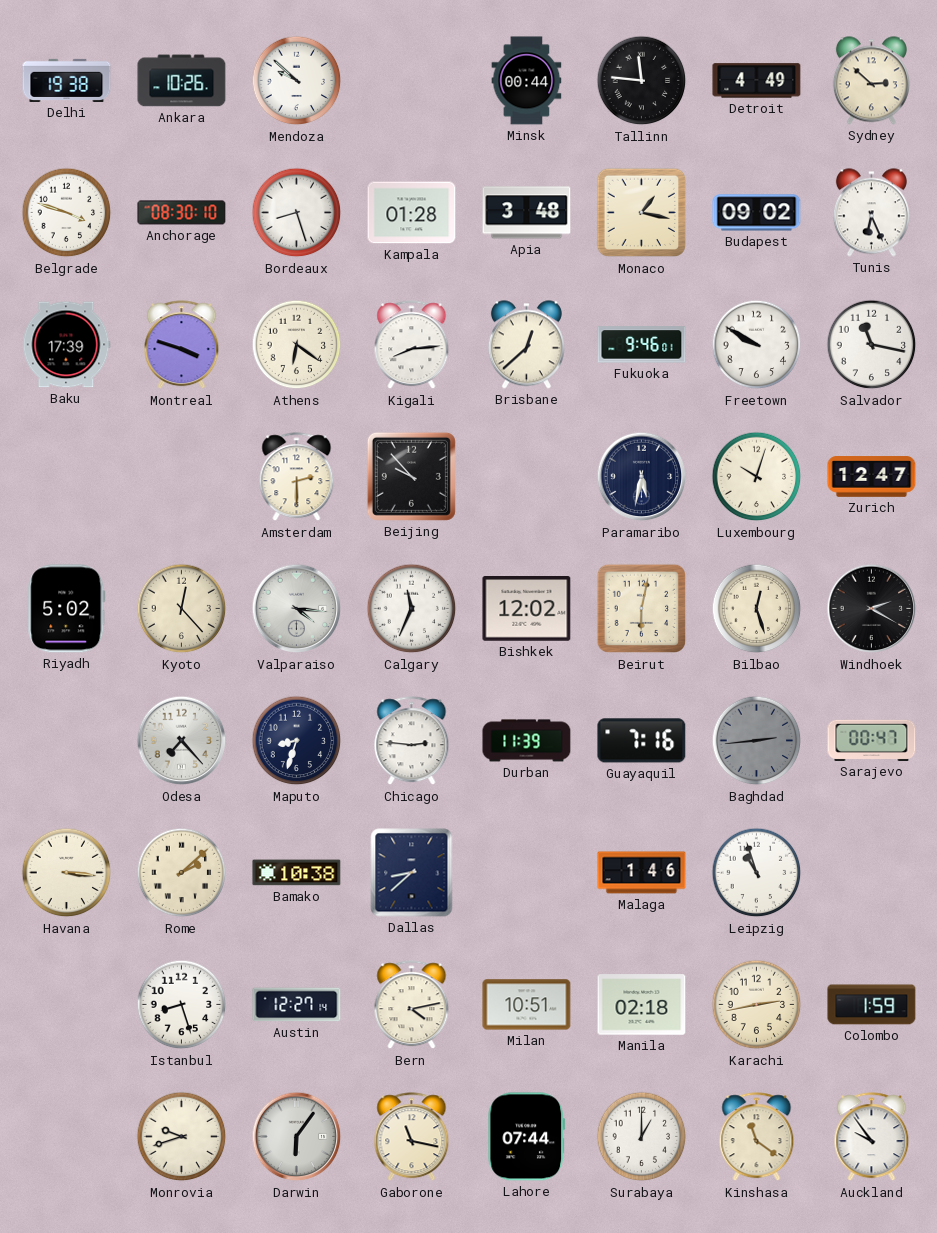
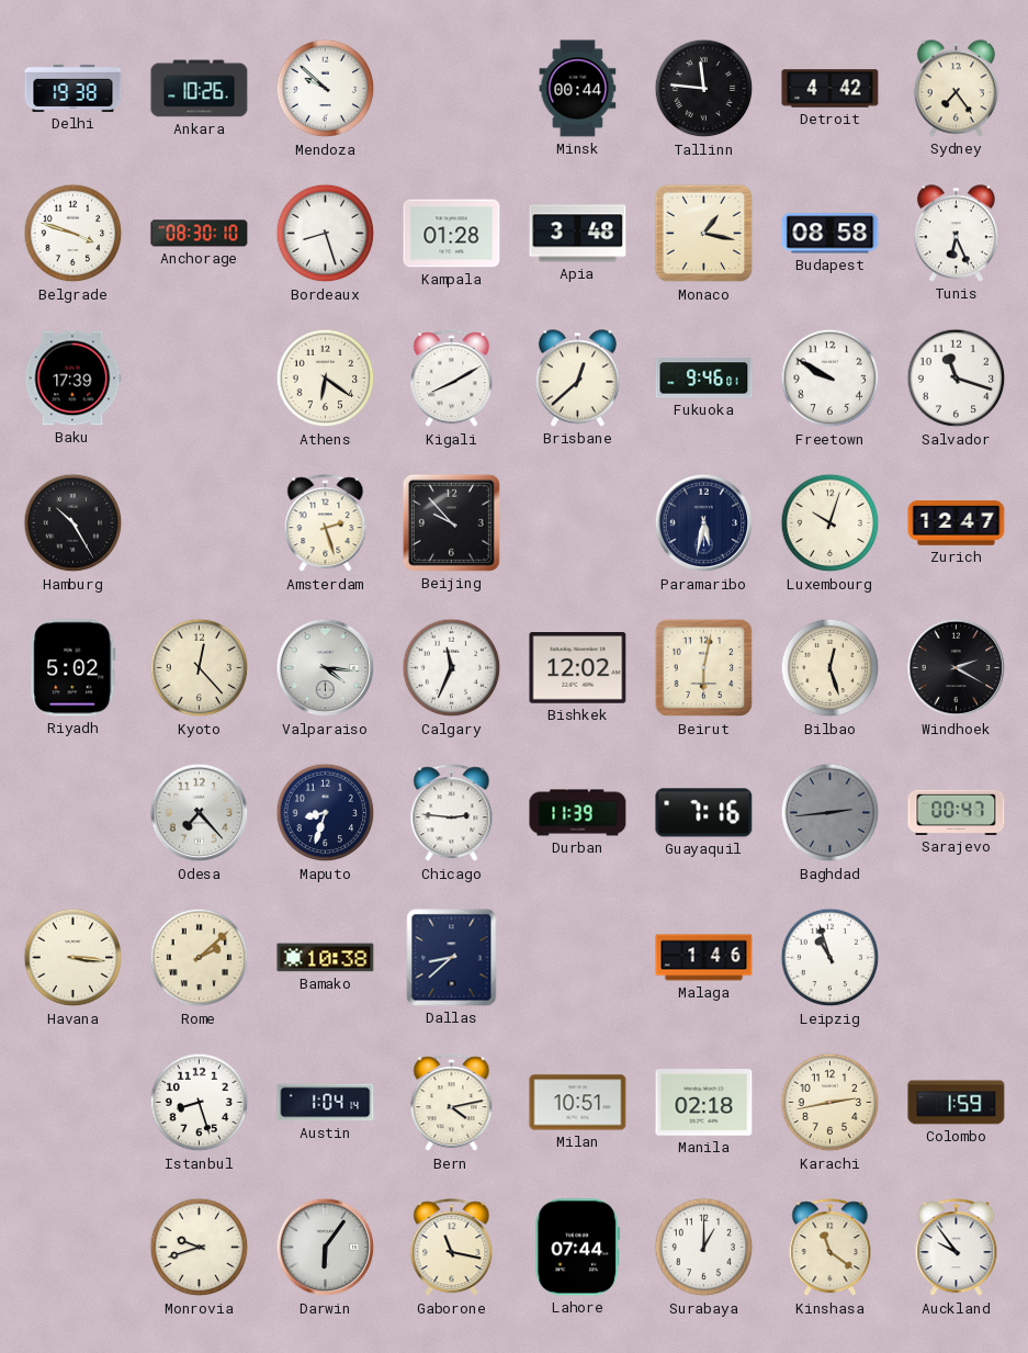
Detroit: 4:49 -> 4:42 (831, 89)
Sydney: 2:52 -> 7:24 (956, 89)
Budapest: 09:02 -> 08:58 (831, 234)
Montreal: 3:48 -> none (182, 345)
Kigali: 8:14 -> 8:10 (452, 379)
Salvador: 11:17 -> 11:18 (957, 379)
Hamburg: none -> 10:25 (74, 523)
Amsterdam: 2:30 -> 2:27 (326, 523)
Austin: 12:27 -> 1:04 (326, 1103)
